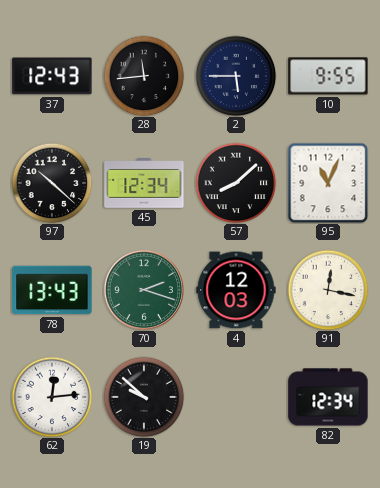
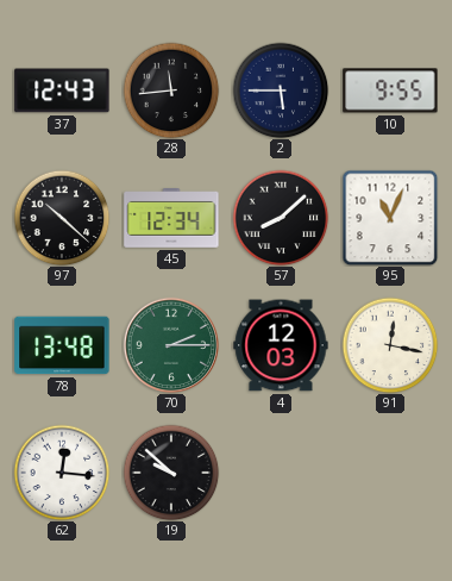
78: 13:43 -> 13:48 (62, 345)
70: 2:18 -> 2:15 (170, 344)
62: 12:14 -> 12:16 (62, 473)
82: 12:34 -> none (328, 397)
